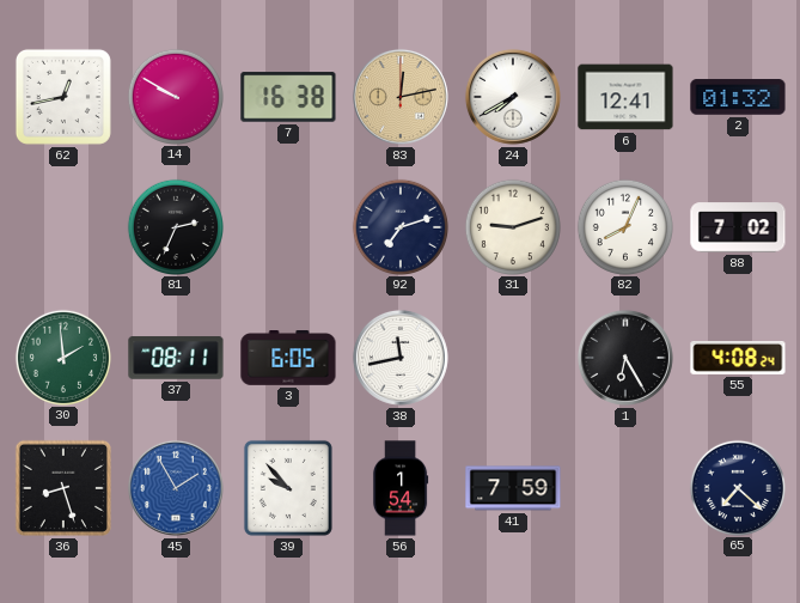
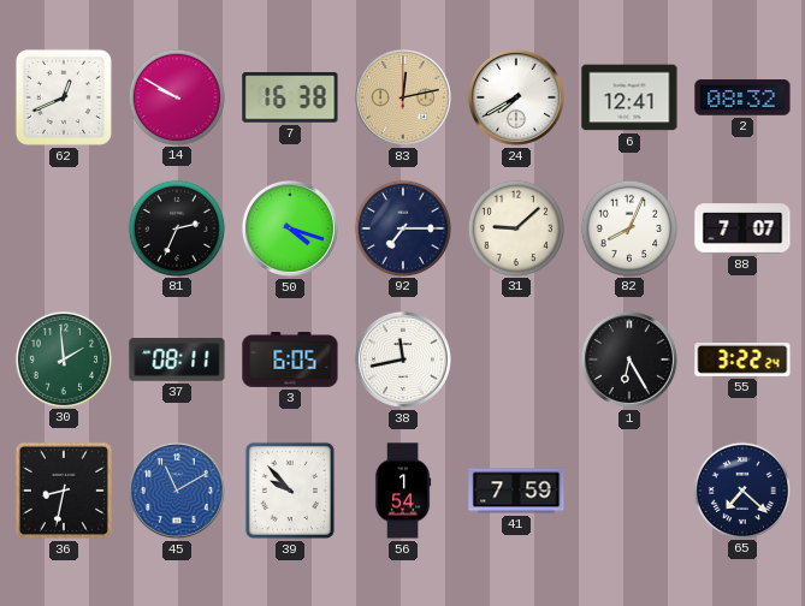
62: 12:43 -> 12:41 (64, 97)
2: 01:32 -> 08:32 (742, 97)
50: none -> 4:18 (290, 228)
92: 7:12 -> 7:15 (402, 227)
31: 9:12 -> 9:08 (515, 227)
88: 7:02 -> 7:07 (742, 228)
55: 4:08 -> 3:22 (742, 361)
36: 8:27 -> 8:32 (64, 491)
45: 1:55 -> 11:10 (177, 491)
